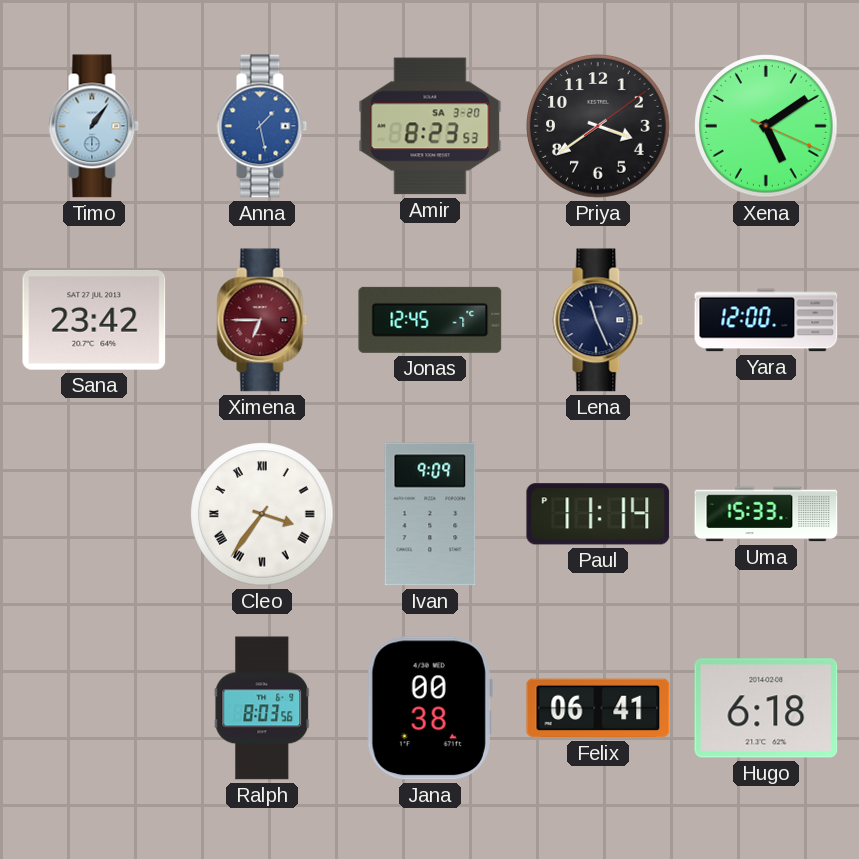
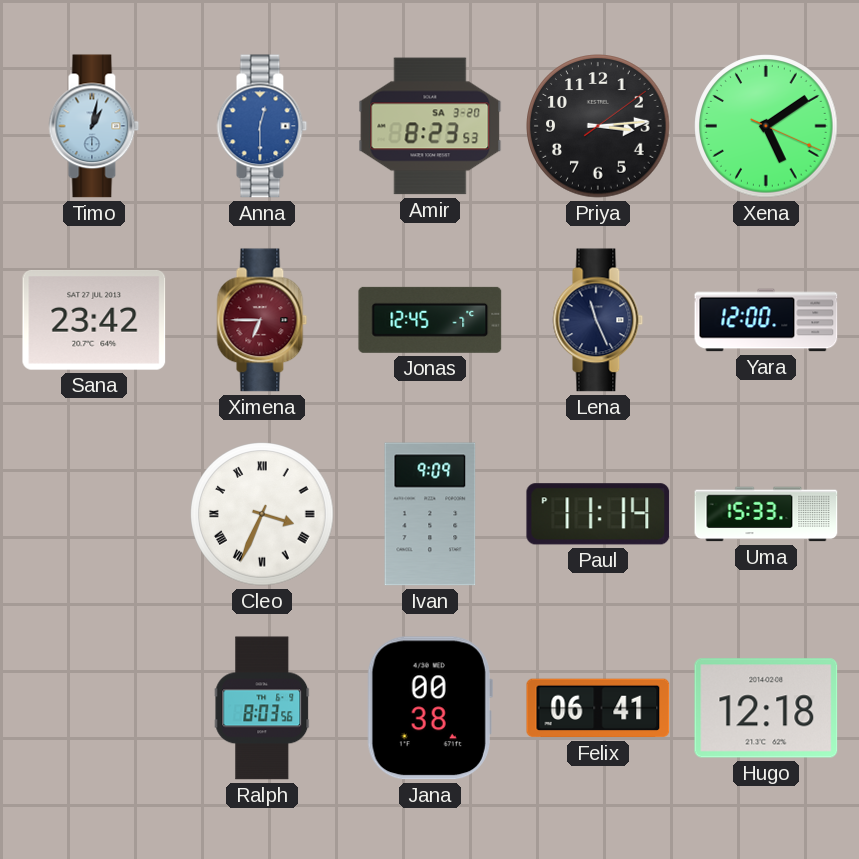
Timo: 1:06 -> 1:02 (94, 126)
Anna: 1:28 -> 12:30 (262, 126)
Priya: 3:39 -> 3:14 (598, 126)
Cleo: 3:36 -> 3:34 (262, 514)
Hugo: 6:18 -> 12:18 (766, 708)
